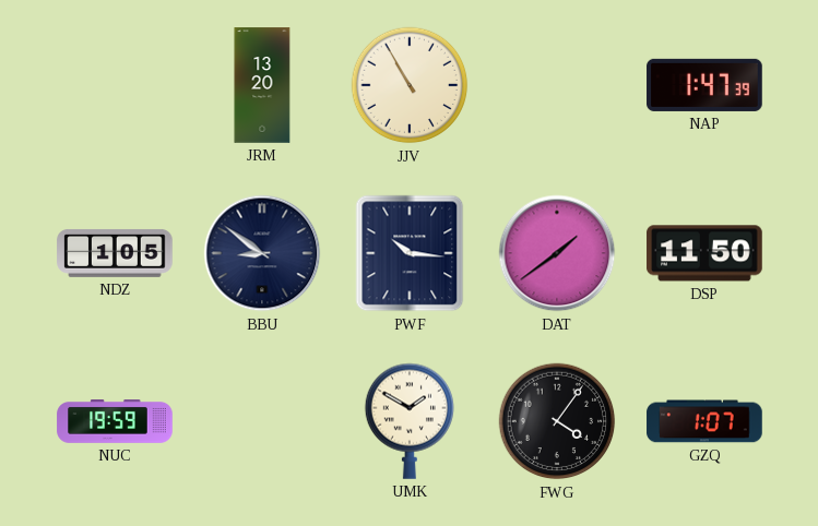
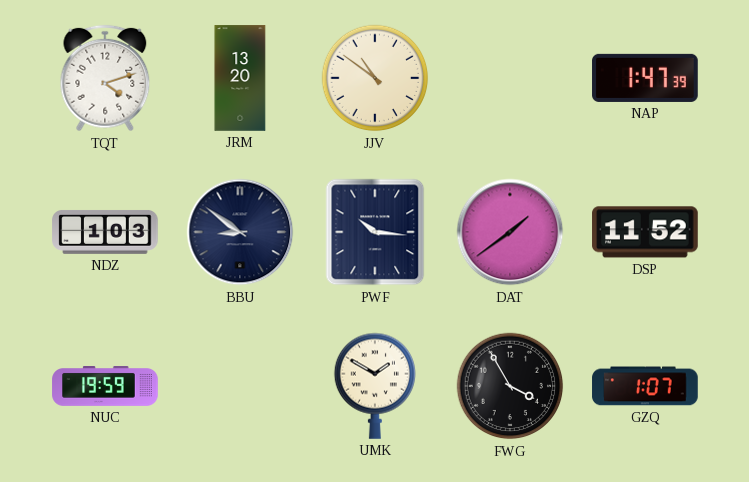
TQT: none -> 4:12 (105, 78)
JJV: 10:55 -> 10:51 (375, 78)
NDZ: 1:05 -> 1:03 (105, 232)
DSP: 11:50 -> 11:52 (645, 232)
FWG: 4:06 -> 3:55 (510, 386)
